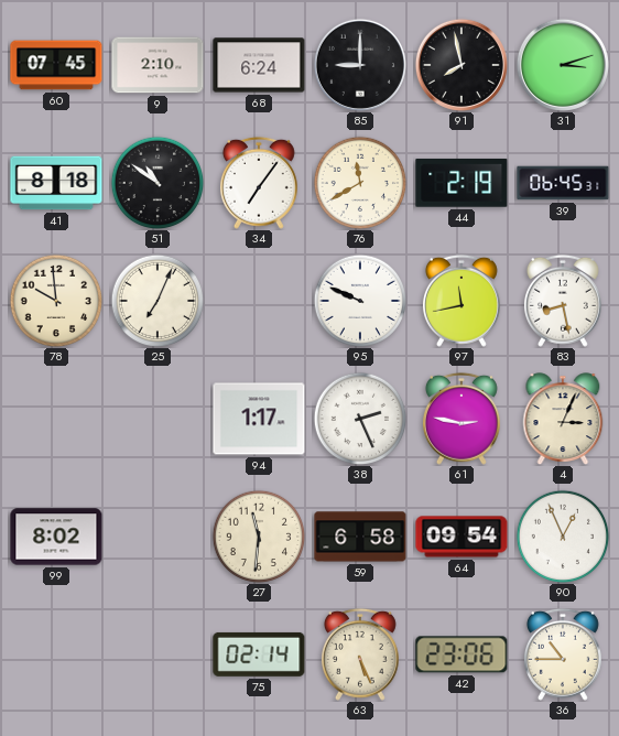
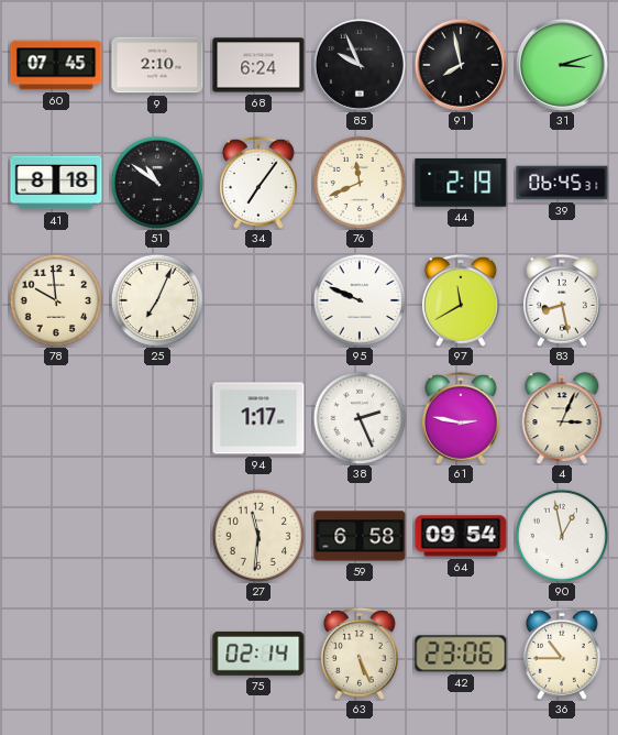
85: 9:00 -> 9:56 (360, 65)
76: 11:40 -> 11:41 (360, 183)
97: 11:43 -> 11:40 (461, 300)
99: 8:02 -> none (56, 537)
90: 12:56 -> 12:58 (562, 536)
